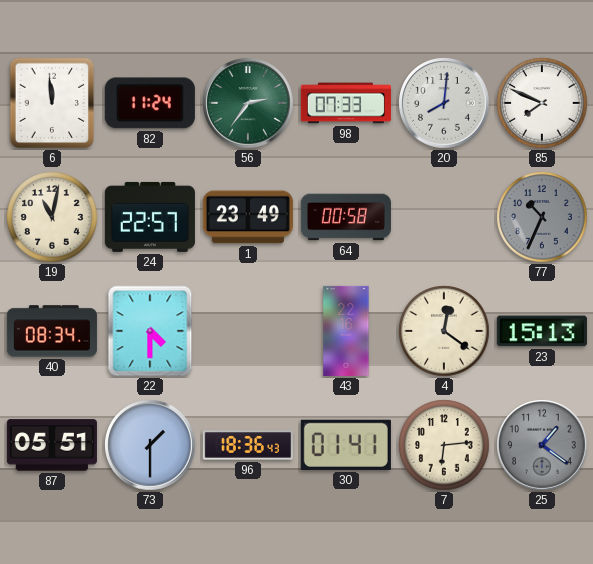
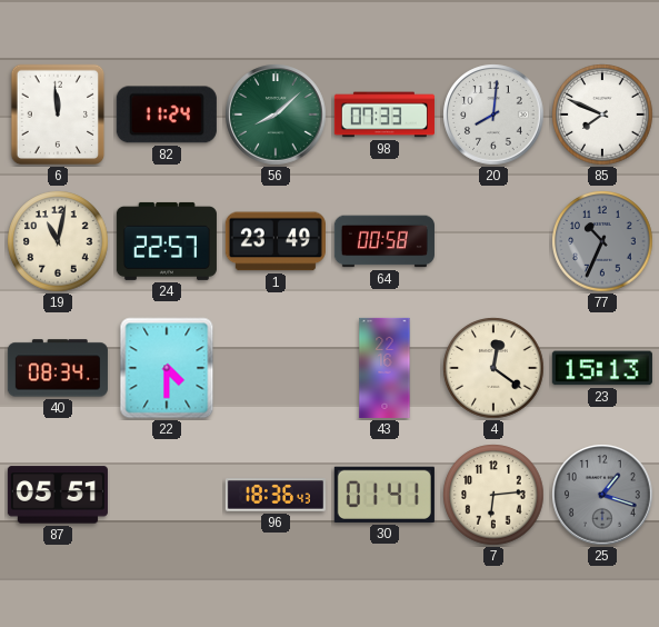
56: 2:36 -> 8:08 (276, 115)
73: 1:30 -> none (150, 445)
25: 1:21 -> 1:18 (602, 495)
